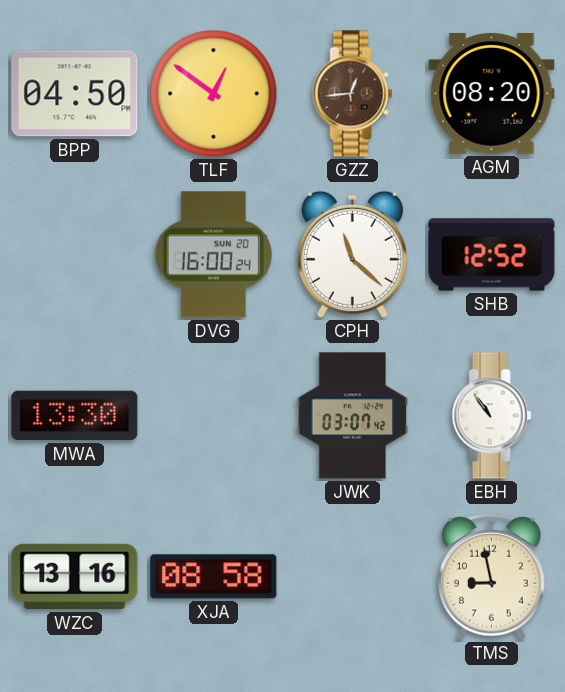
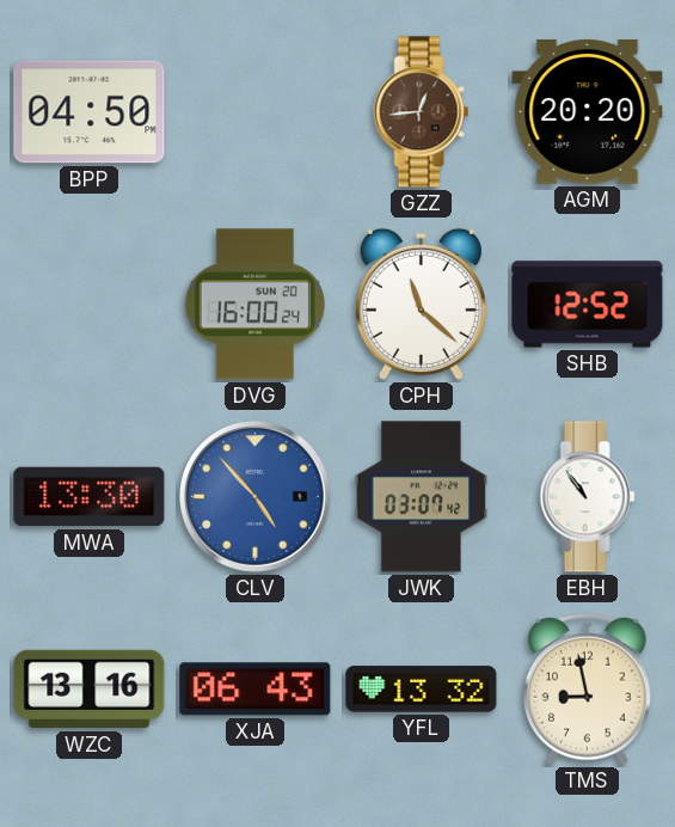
TLF: 12:51 -> none (214, 94)
AGM: 08:20 -> 20:20 (588, 111)
CLV: none -> 4:53 (254, 496)
XJA: 08:58 -> 06:43 (256, 690)
YFL: none -> 13:32 (422, 690)
